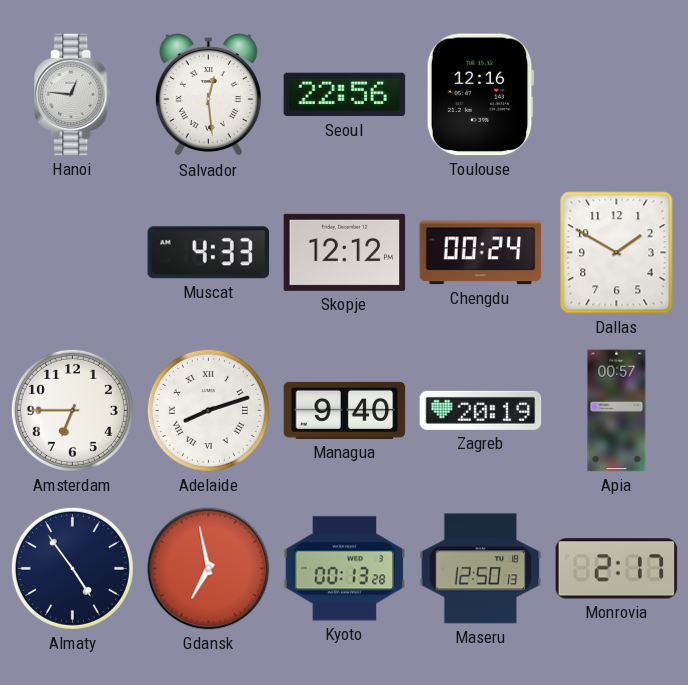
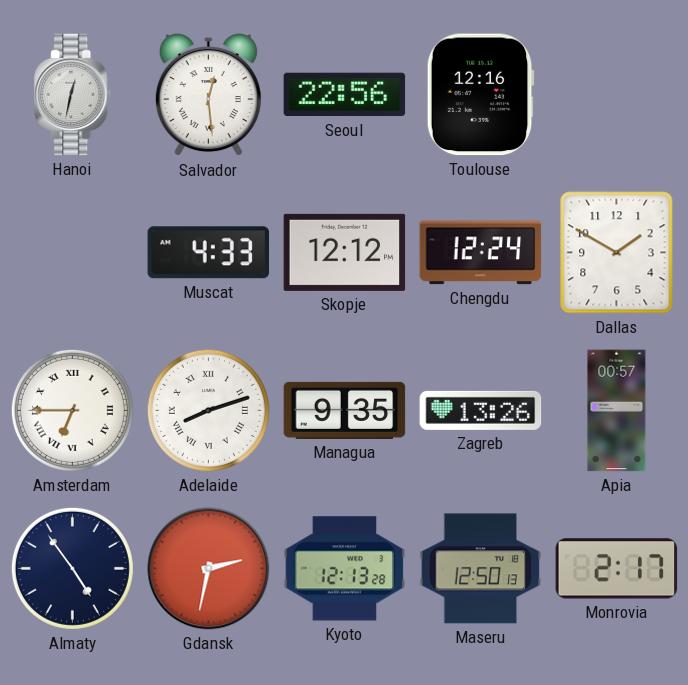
Hanoi: 12:46 -> 12:32 (73, 95)
Chengdu: 00:24 -> 12:24 (481, 253)
Amsterdam numerals: Arabic -> Roman (72, 410)
Managua: 9:40 -> 9:35 (345, 410)
Zagreb: 20:19 -> 13:26 (481, 410)
Gdansk: 6:58 -> 2:32 (209, 569)
Kyoto: 00:13 -> 12:13 (345, 569)
